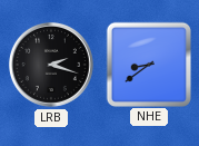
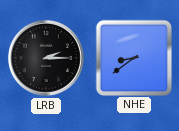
LRB: 2:18 -> 2:15 (46, 58)
